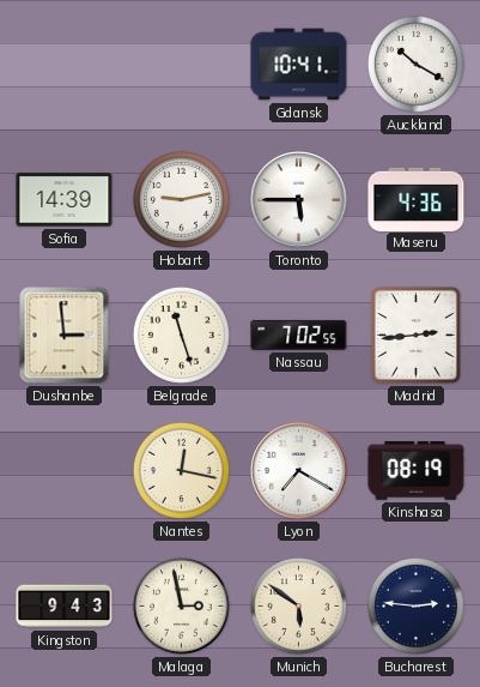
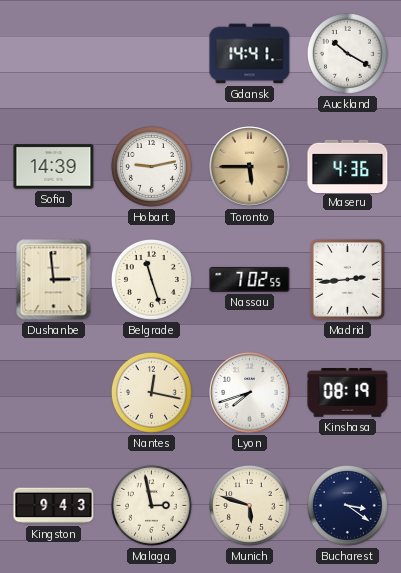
Gdansk: 10:41 -> 14:41 (250, 54)
Toronto dial: white -> champagne (250, 167)
Lyon: 7:20 -> 7:42 (250, 393)
Munich: 5:51 -> 5:48 (249, 505)
Bucharest: 2:46 -> 3:21 (347, 505)
